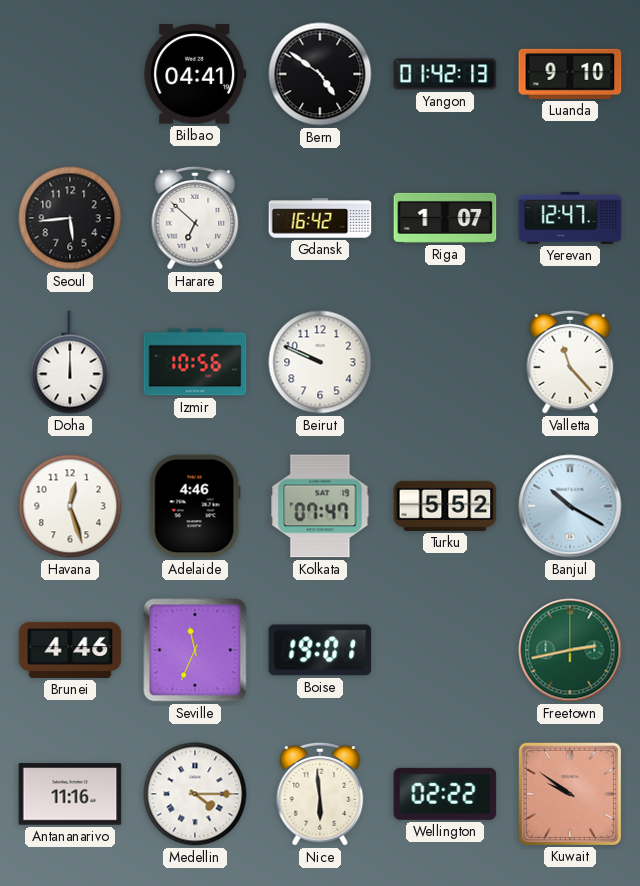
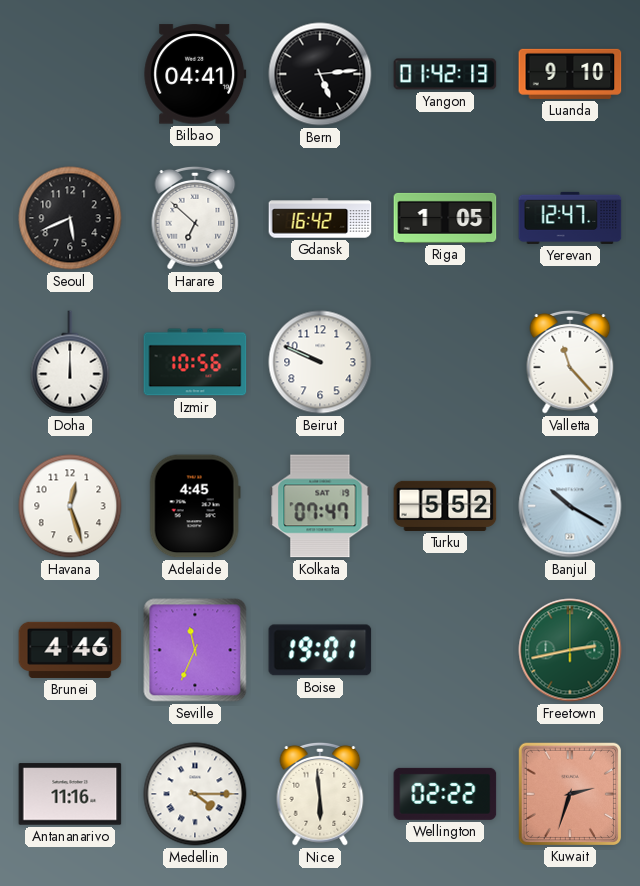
Bern: 4:51 -> 5:14 (320, 74)
Seoul: 5:44 -> 5:41 (70, 218)
Riga: 1:07 -> 1:05 (445, 218)
Adelaide: 4:46 -> 4:45 (195, 506)
Kuwait: 9:51 -> 2:33 (569, 793)
